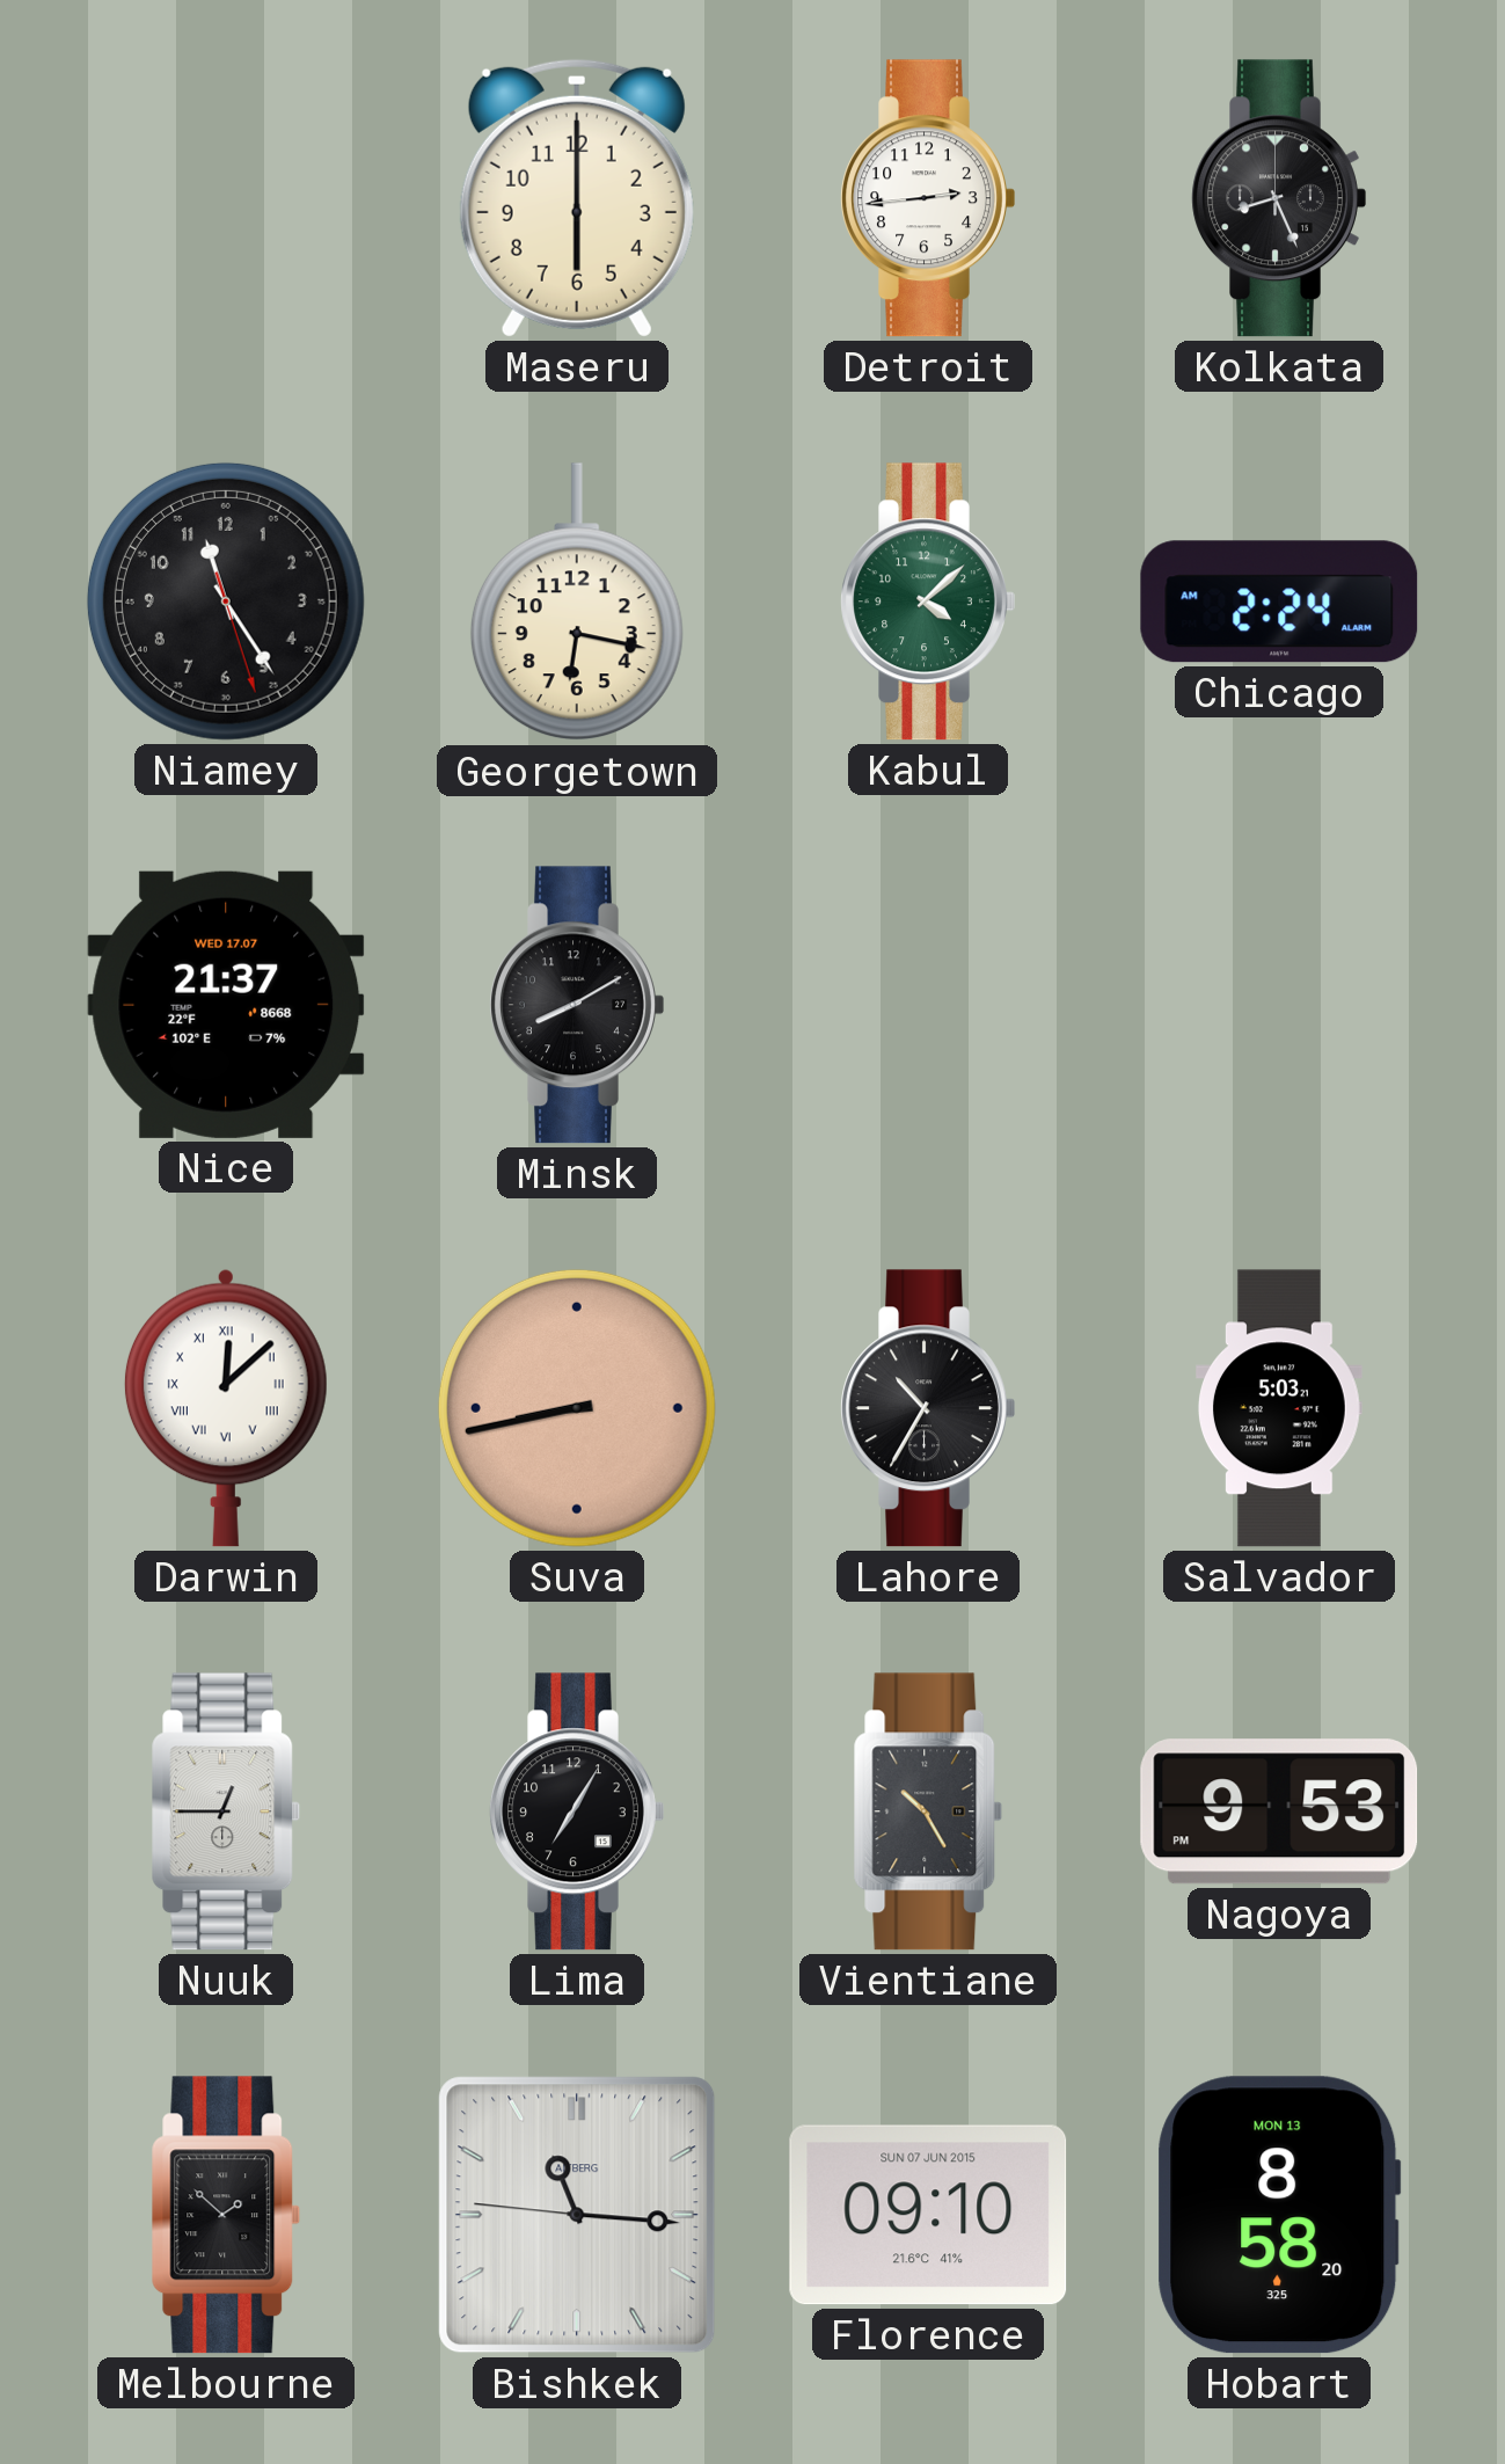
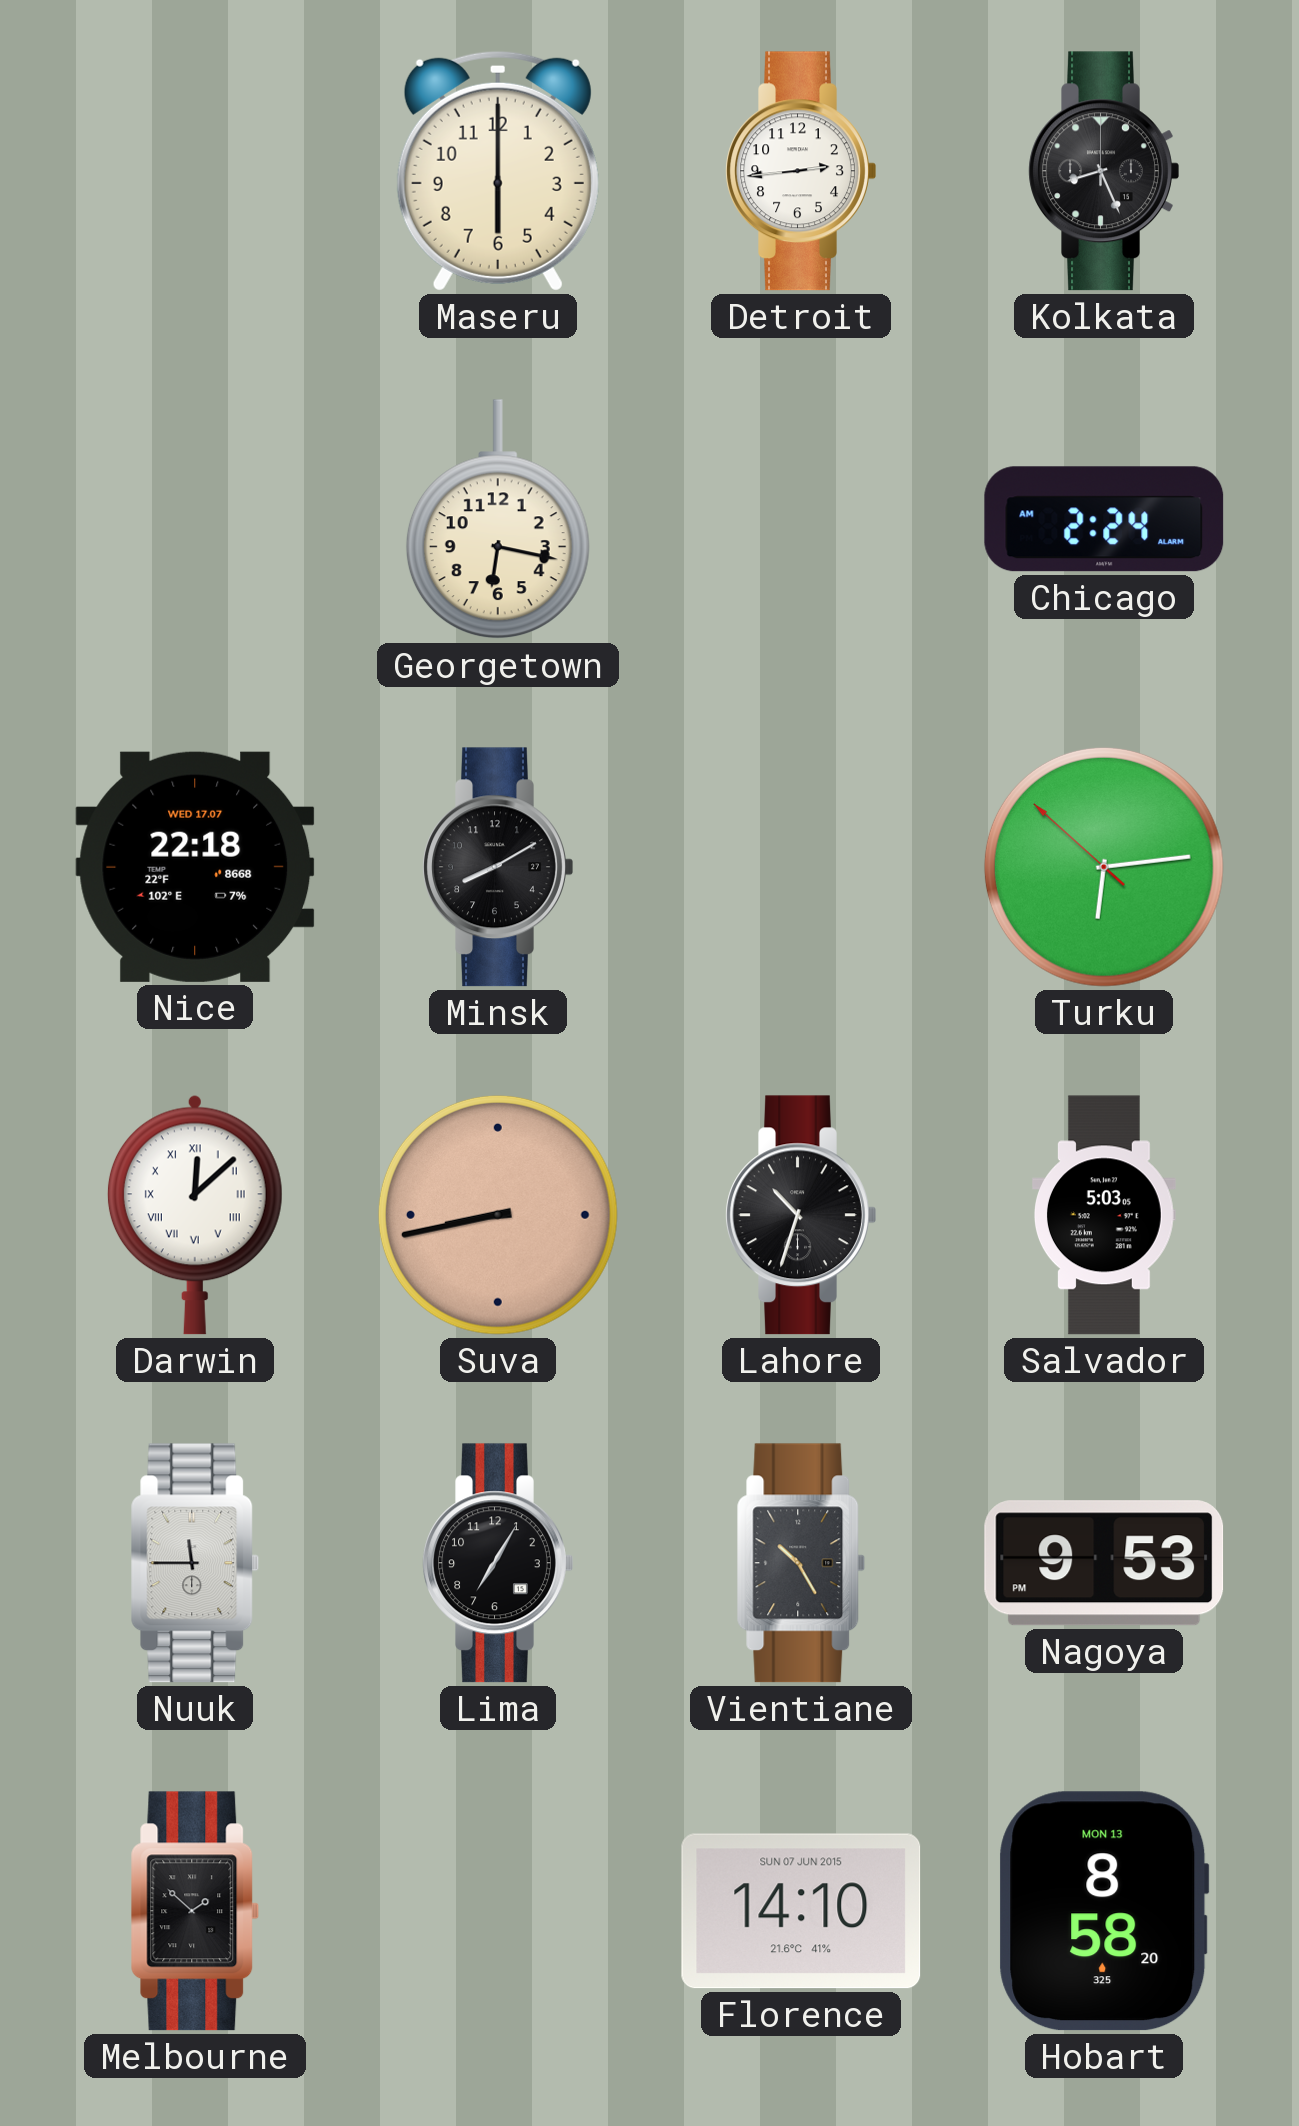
Niamey: 11:24 -> none (226, 602)
Kabul: 4:08 -> none (928, 602)
Nice: 21:37 -> 22:18 (195, 867)
Turku: none -> 6:13 (1104, 867)
Lahore: 10:35 -> 10:33 (801, 1215)
Salvador: 5:03:21 -> 5:03:05 (1104, 1215)
Nuuk: 12:45 -> 11:45 (195, 1563)
Bishkek: 11:15 -> none (577, 2215)
Florence: 09:10 -> 14:10 (801, 1911)
